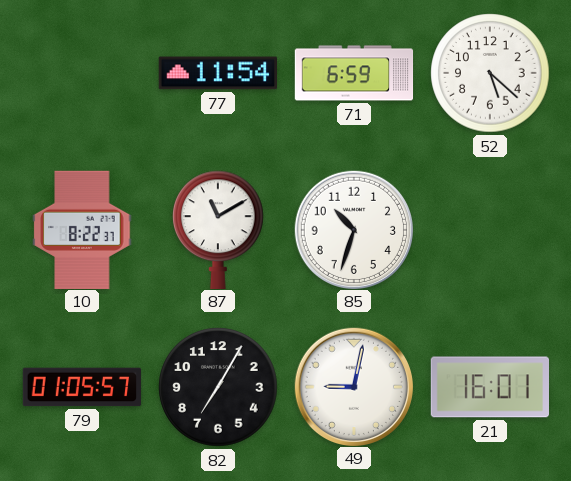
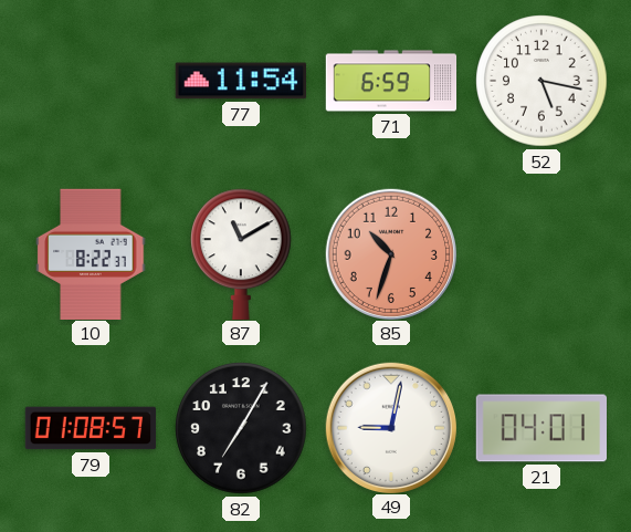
52: 5:22 -> 5:17 (541, 81)
85 dial: white -> salmon (390, 253)
79: 01:05 -> 01:08 (91, 428)
21: 16:01 -> 04:01 (540, 428)
